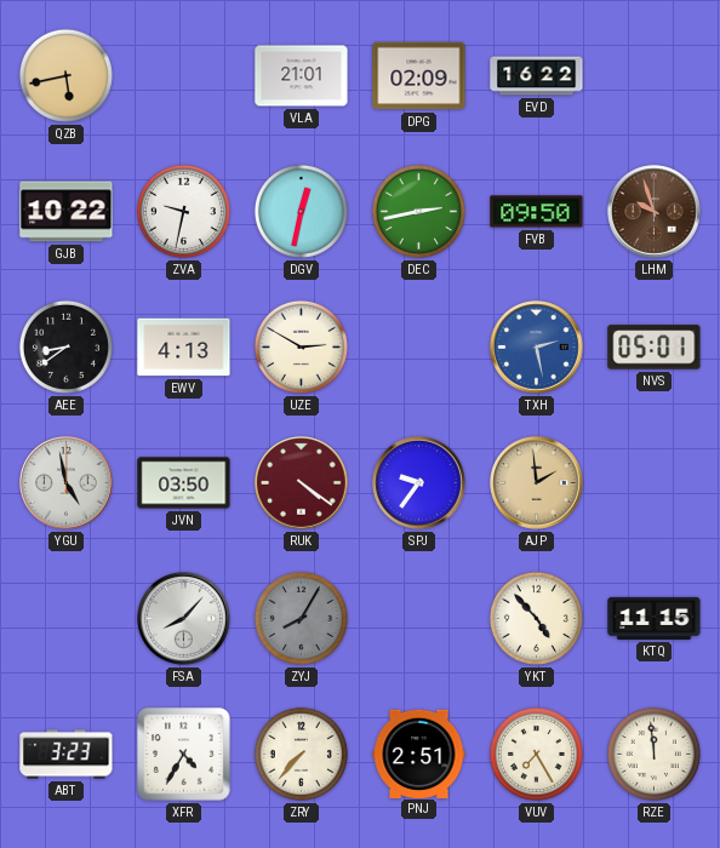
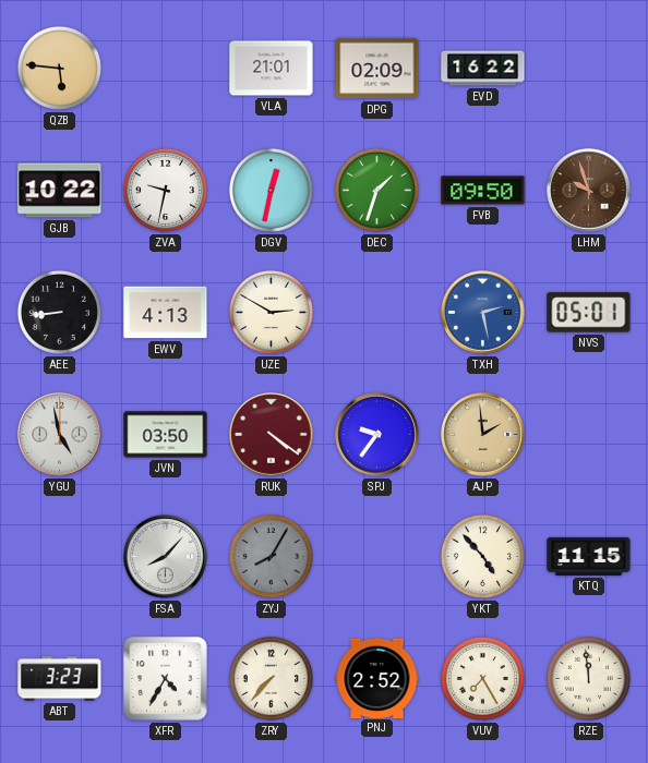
QZB: 5:43 -> 5:46 (59, 68)
DEC: 2:43 -> 1:33 (376, 190)
AEE: 8:39 -> 8:44 (59, 312)
PNJ: 2:51 -> 2:52 (377, 678)
